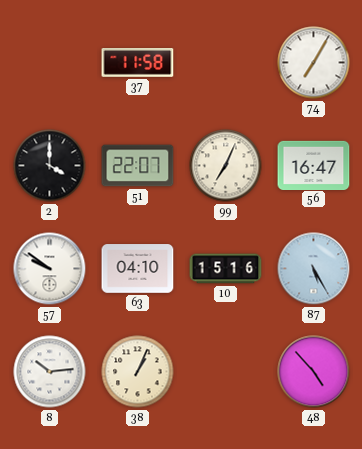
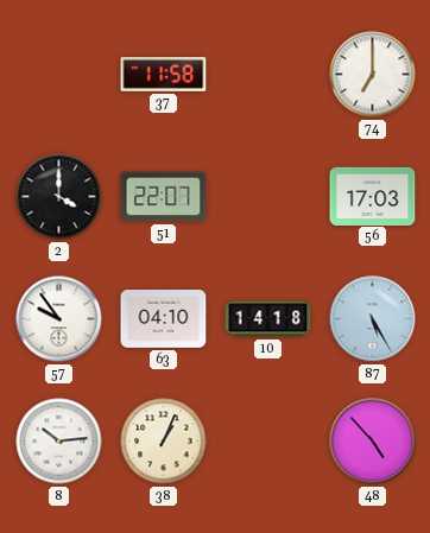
74: 7:05 -> 7:00 (373, 75)
99: 7:04 -> none (226, 166)
56: 16:47 -> 17:03 (373, 196)
57: 9:51 -> 9:54 (59, 319)
10: 15:16 -> 14:18 (268, 319)
